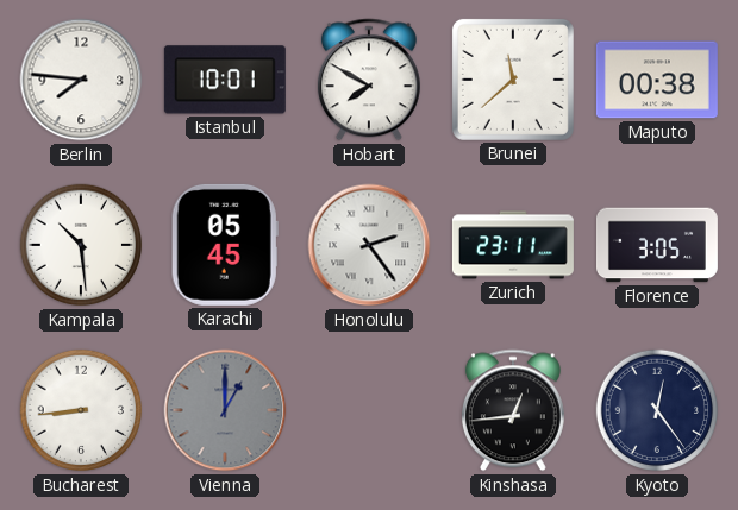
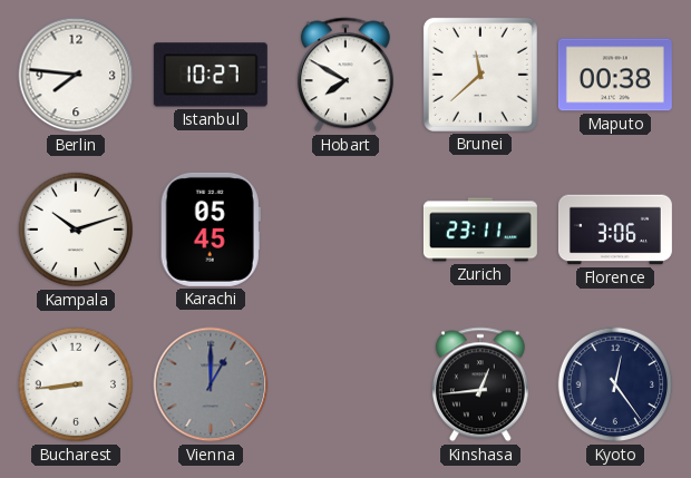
Istanbul: 10:01 -> 10:27 (211, 75)
Kampala: 10:29 -> 10:12 (76, 230)
Honolulu: 2:24 -> none (369, 245)
Florence: 3:05 -> 3:06 (615, 230)
